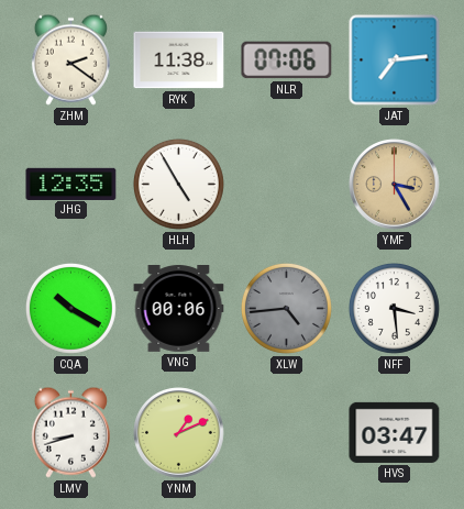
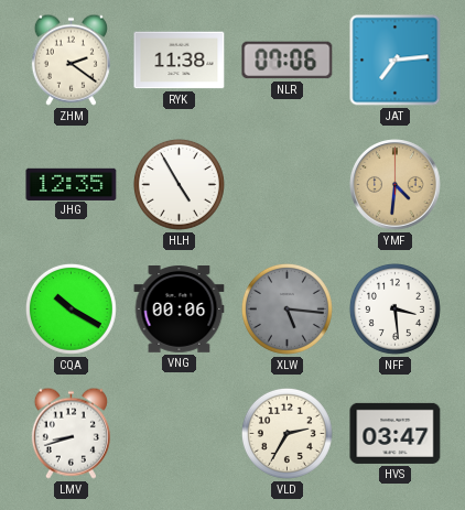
YMF: 3:25 -> 4:31 (396, 185)
XLW: 4:44 -> 5:16 (286, 308)
YNM: 1:11 -> none (179, 433)
VLD: none -> 2:35 (286, 433)
